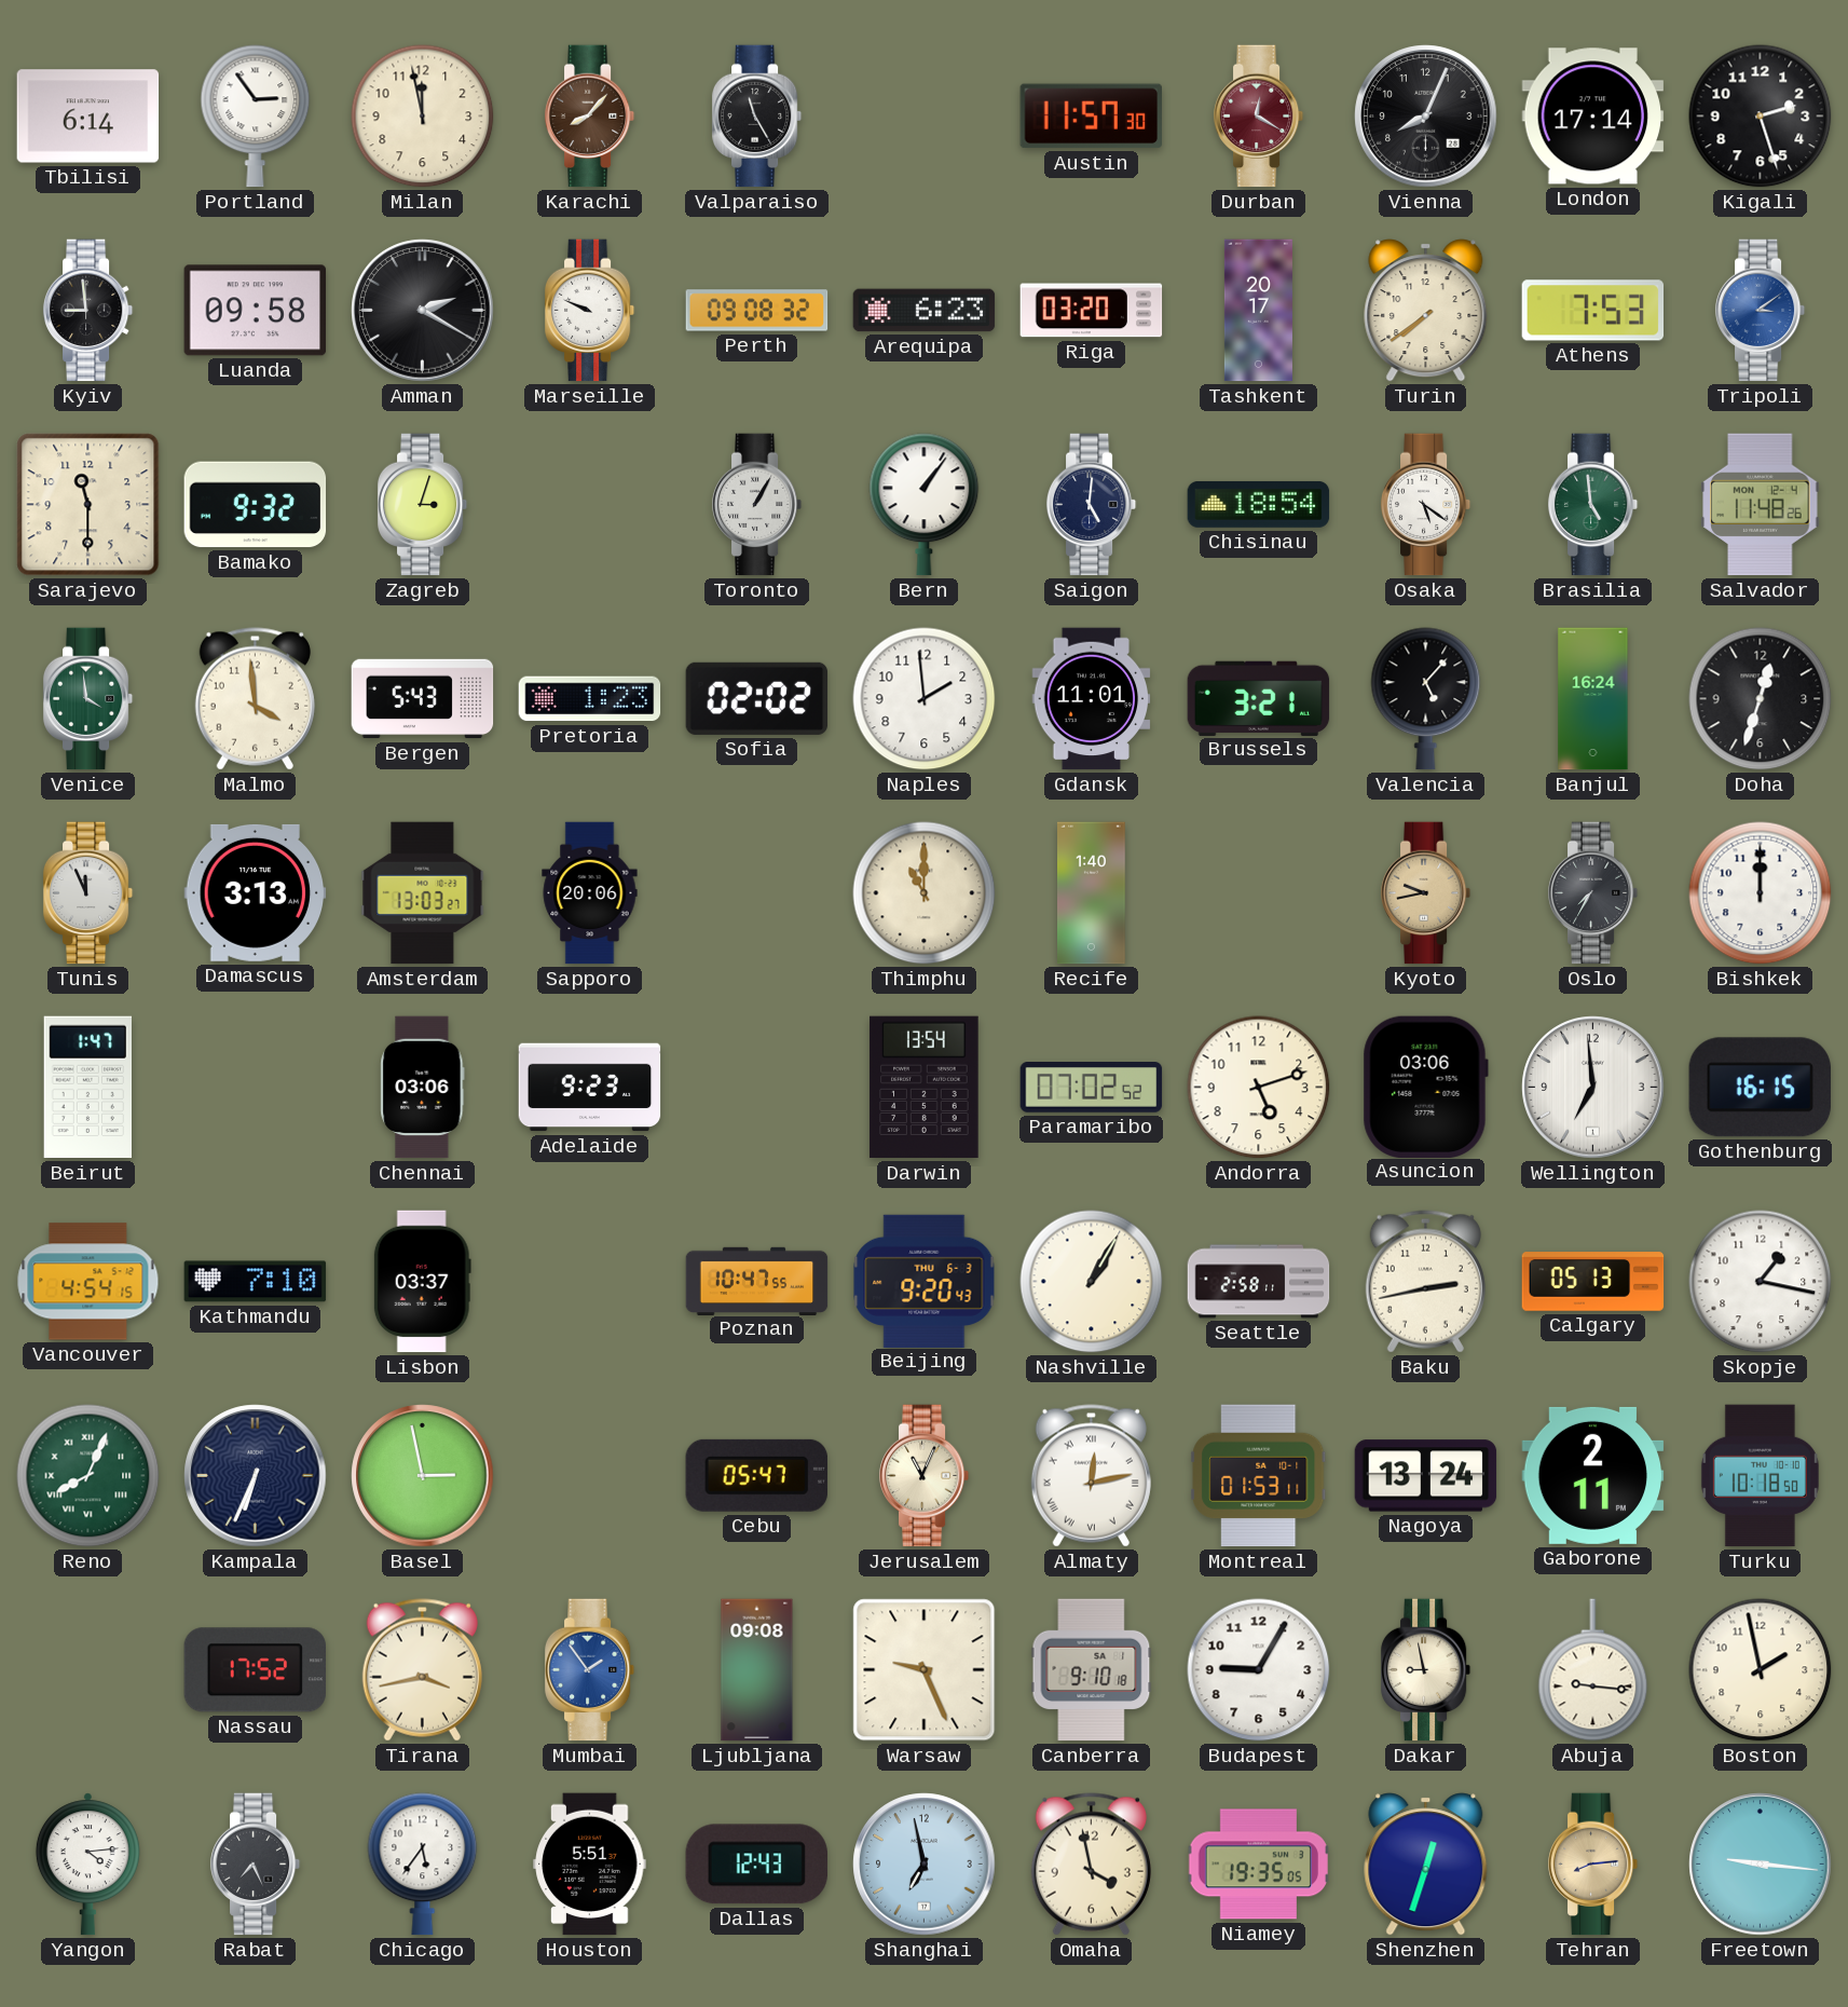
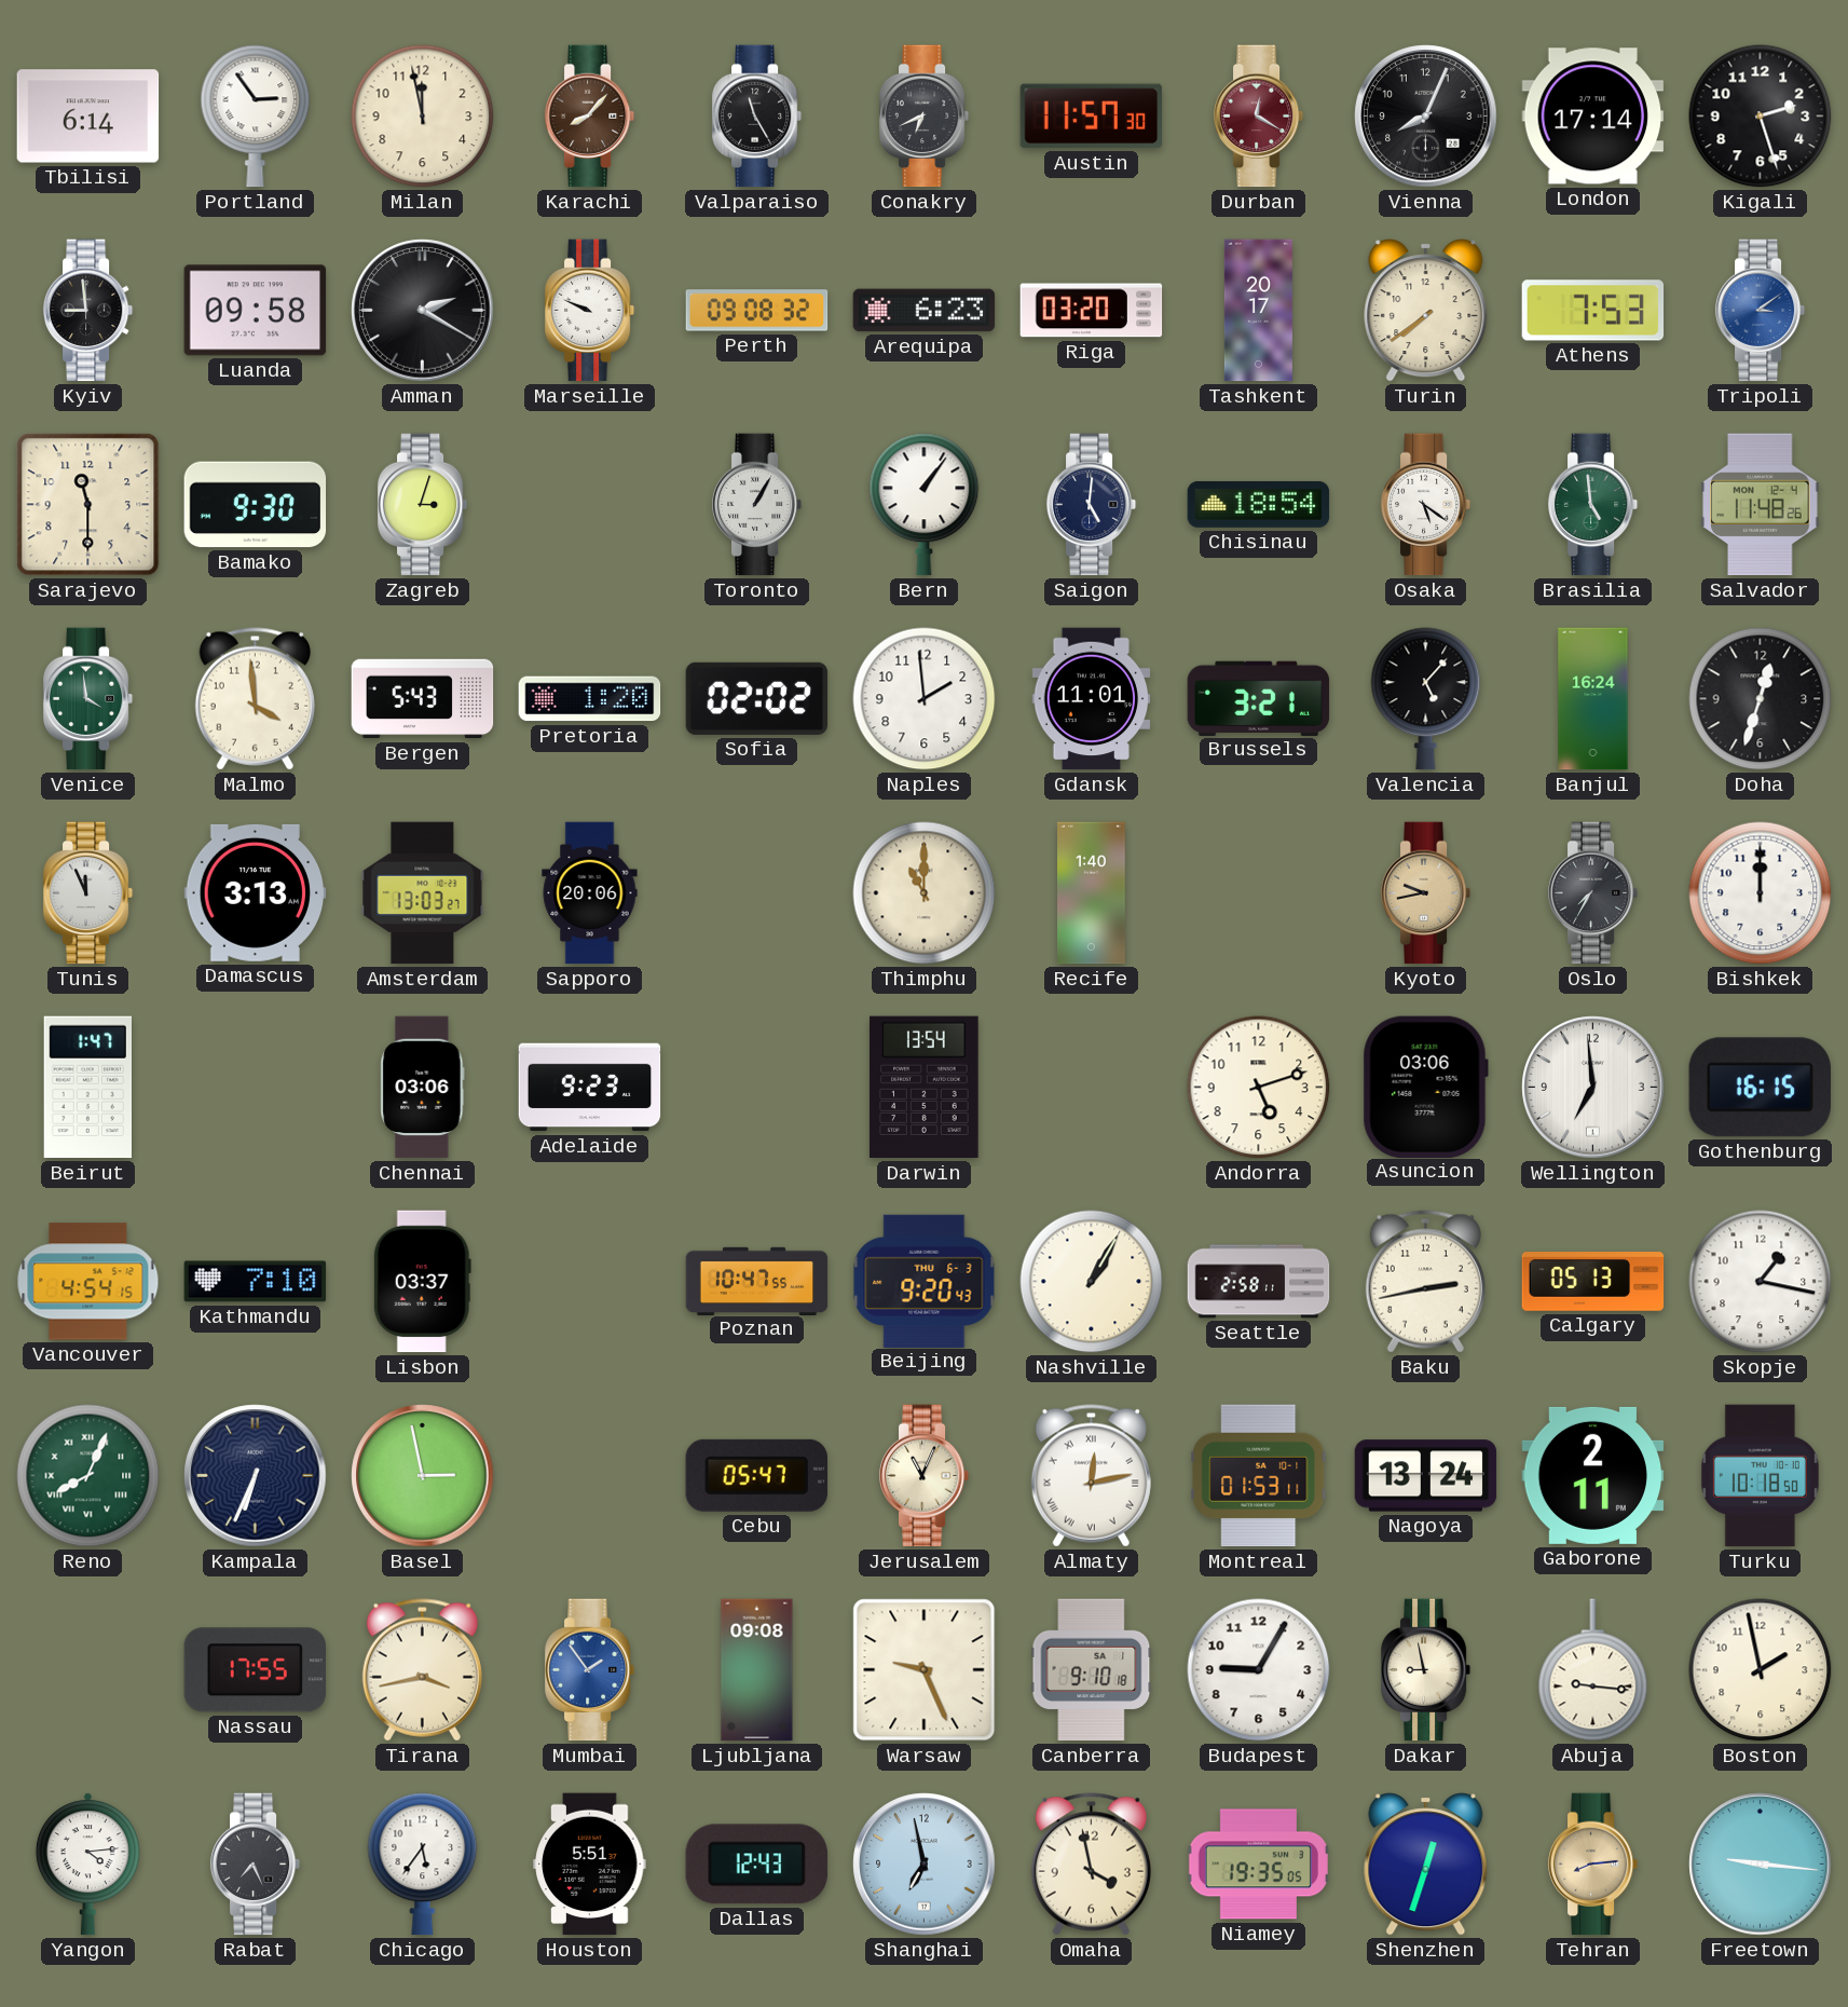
Conakry: none -> 6:41 (925, 117)
Bamako: 9:32 -> 9:30 (256, 505)
Pretoria: 1:23 -> 1:20 (590, 699)
Paramaribo: 07:02 -> none (1092, 1088)
Nassau: 17:52 -> 17:55 (255, 1670)
